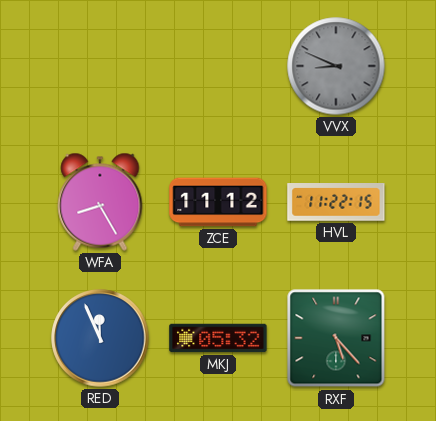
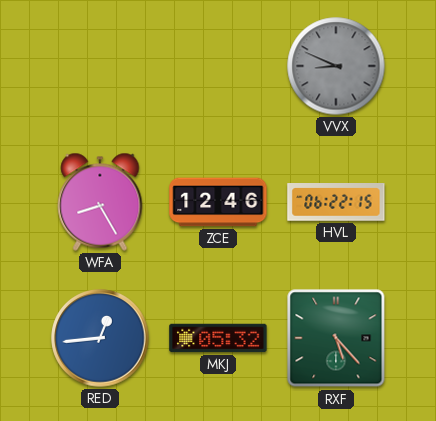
ZCE: 11:12 -> 12:46 (218, 202)
HVL: 11:22 -> 06:22 (336, 202)
RED: 11:56 -> 12:44 (100, 338)
